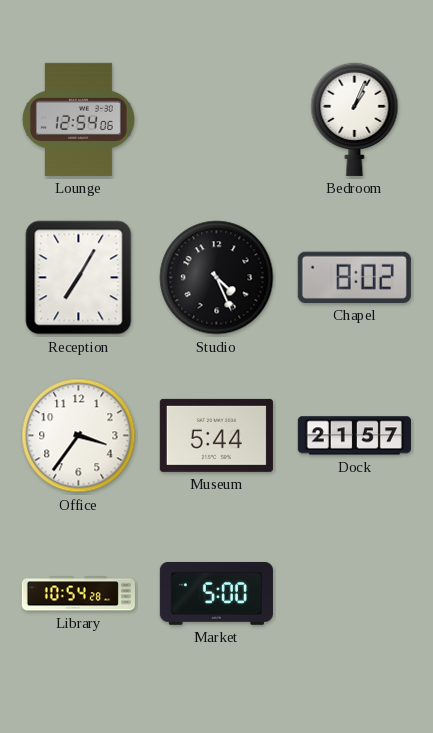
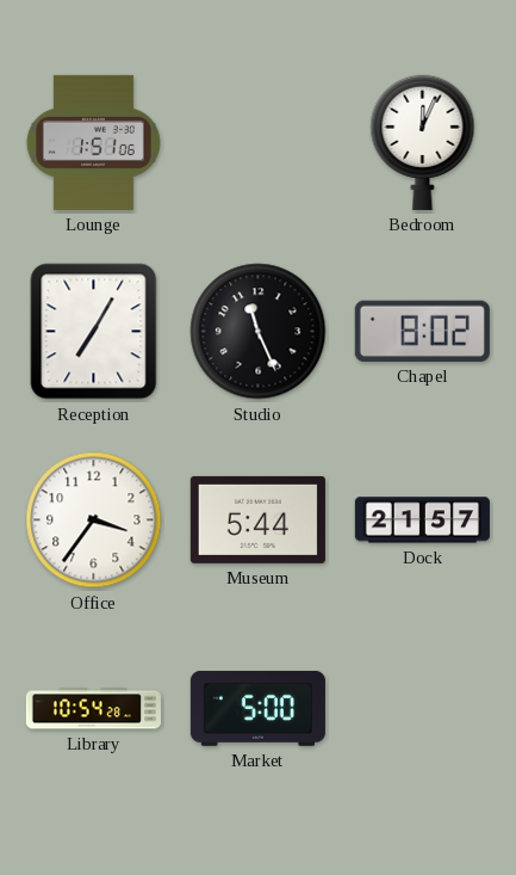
Lounge: 12:54 -> 1:51 (93, 142)
Bedroom: 1:04 -> 12:04 (423, 142)
Studio: 4:26 -> 11:26 (259, 332)
